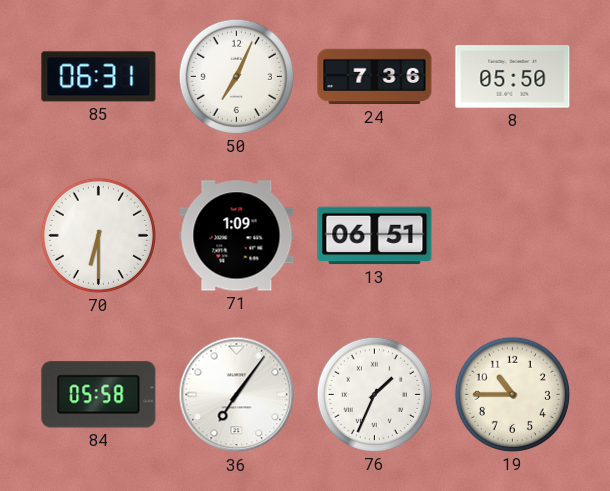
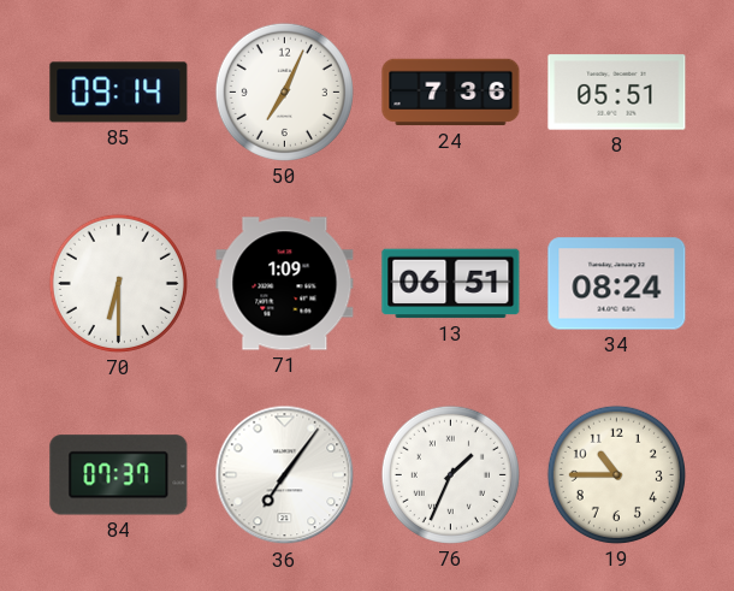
85: 06:31 -> 09:14 (119, 93)
8: 05:50 -> 05:51 (617, 93)
34: none -> 08:24 (617, 284)
84: 05:58 -> 07:37 (119, 475)
